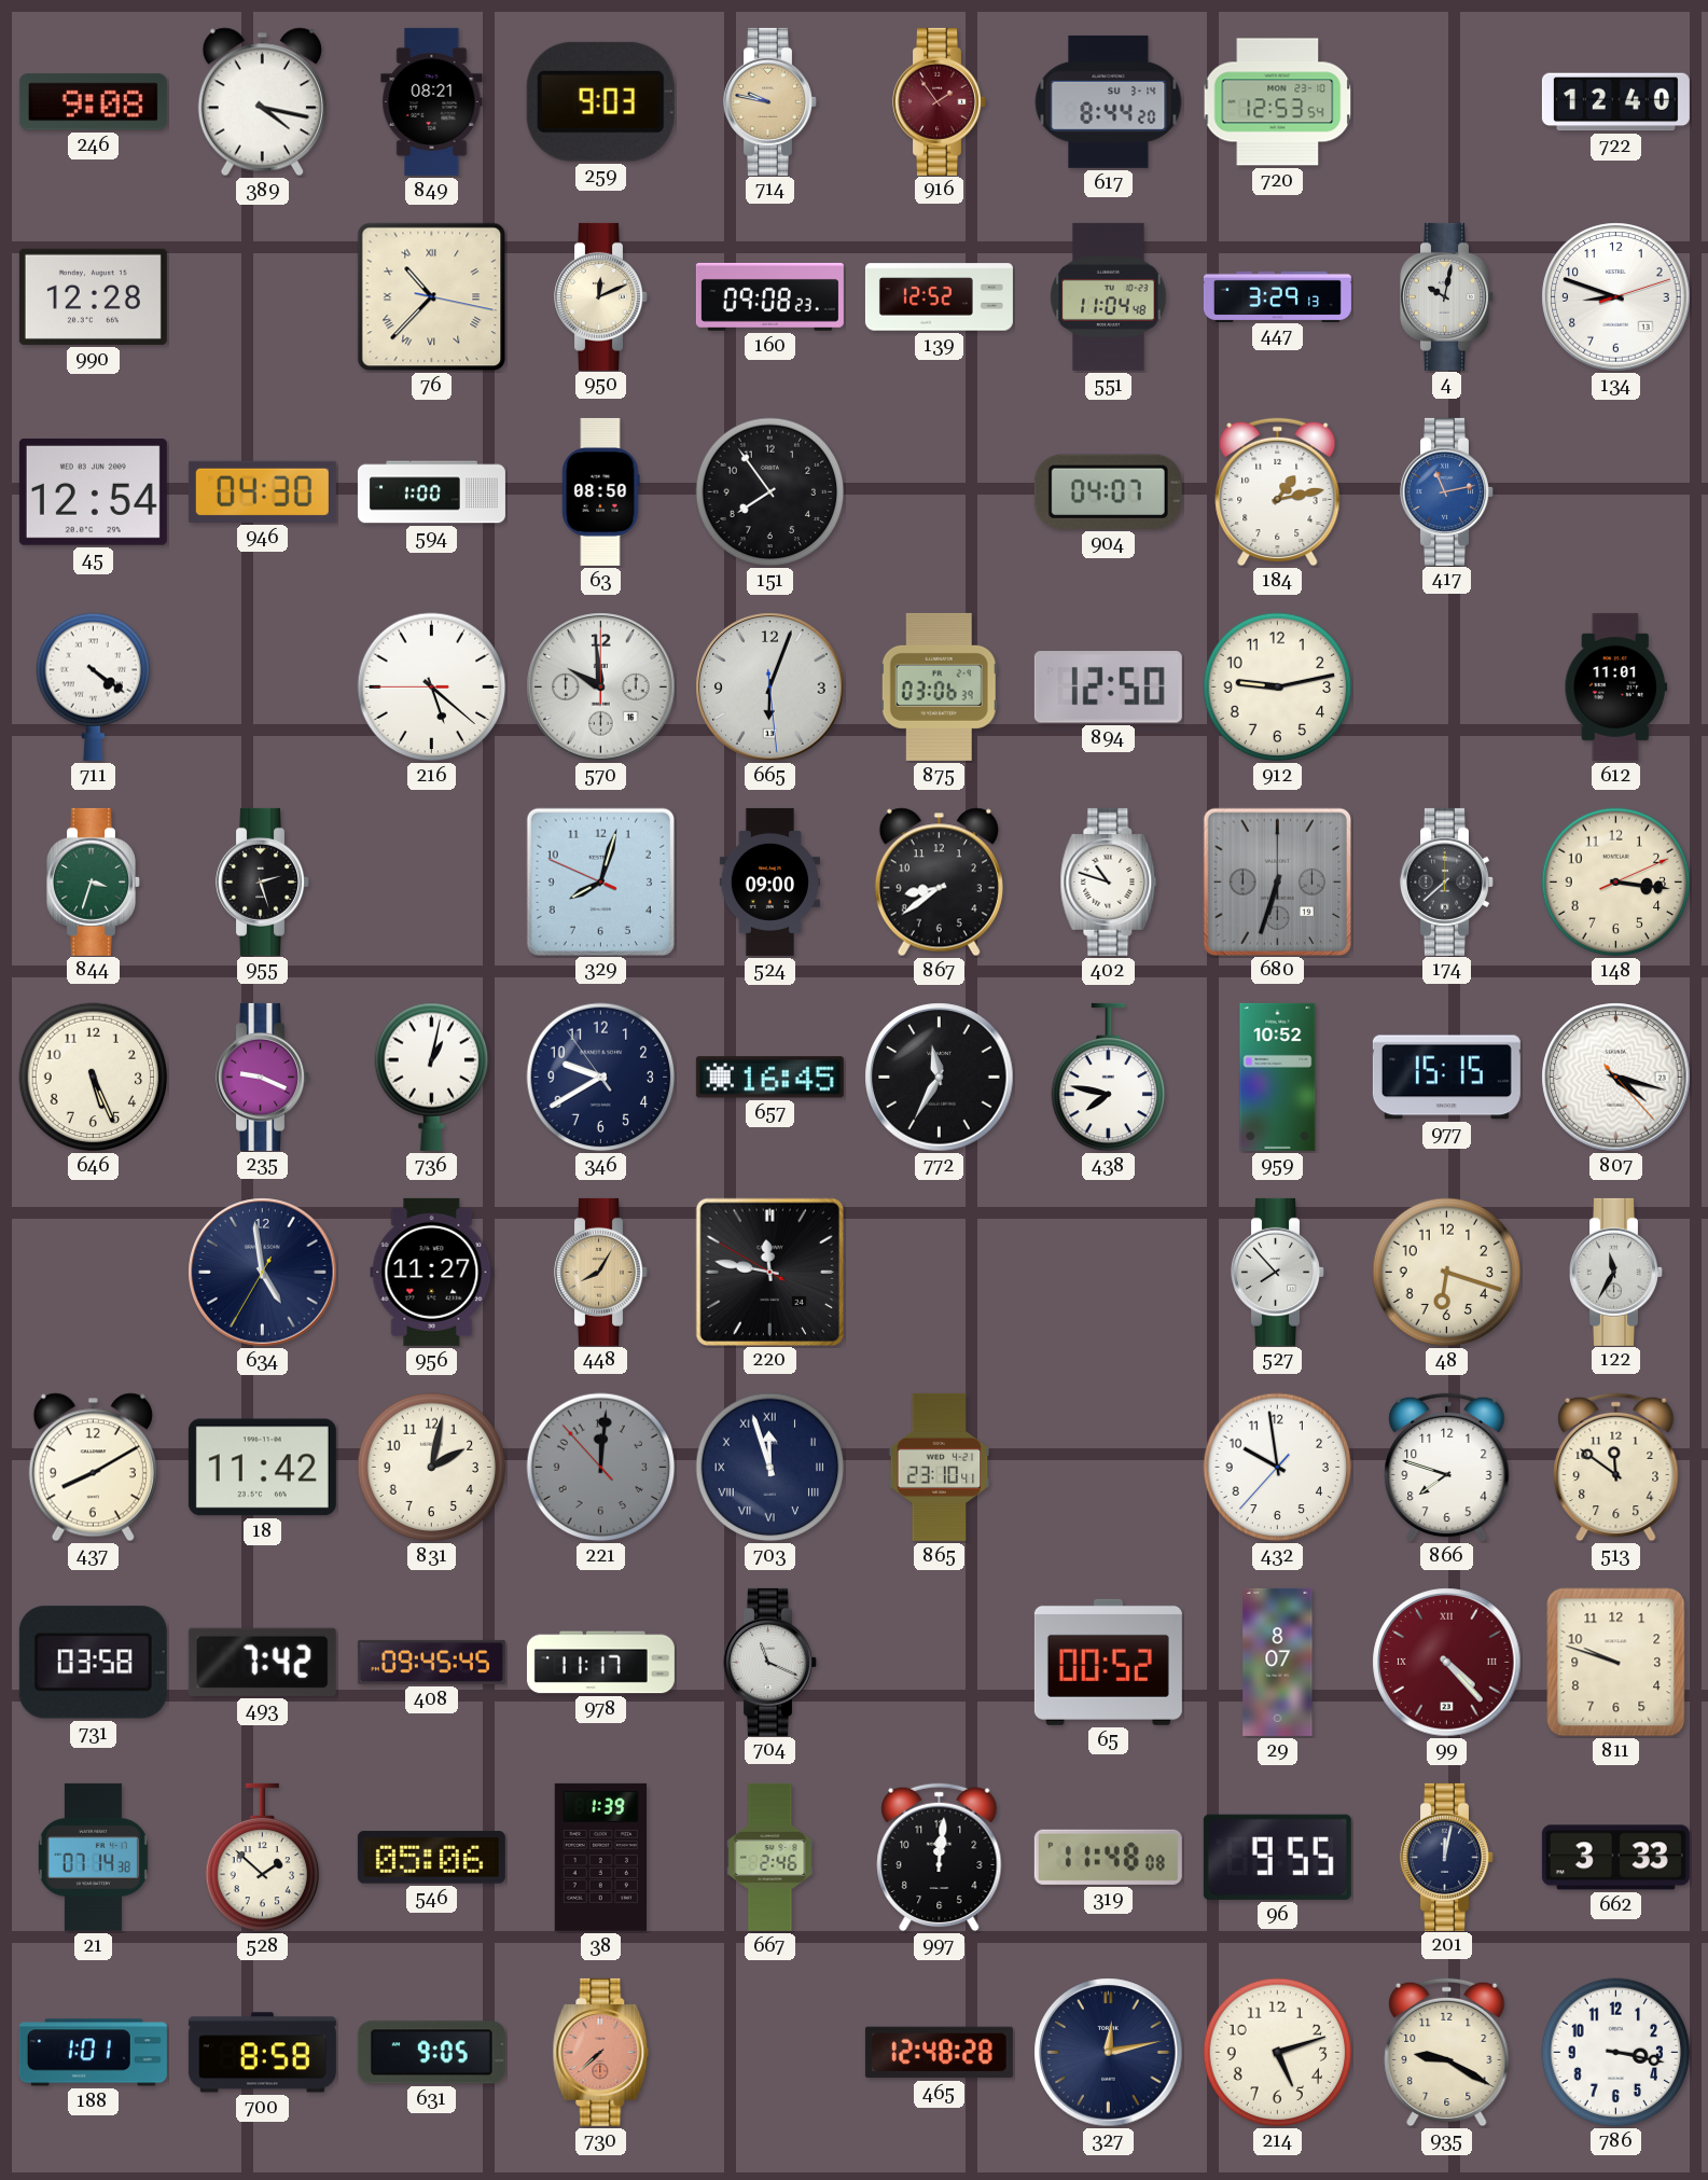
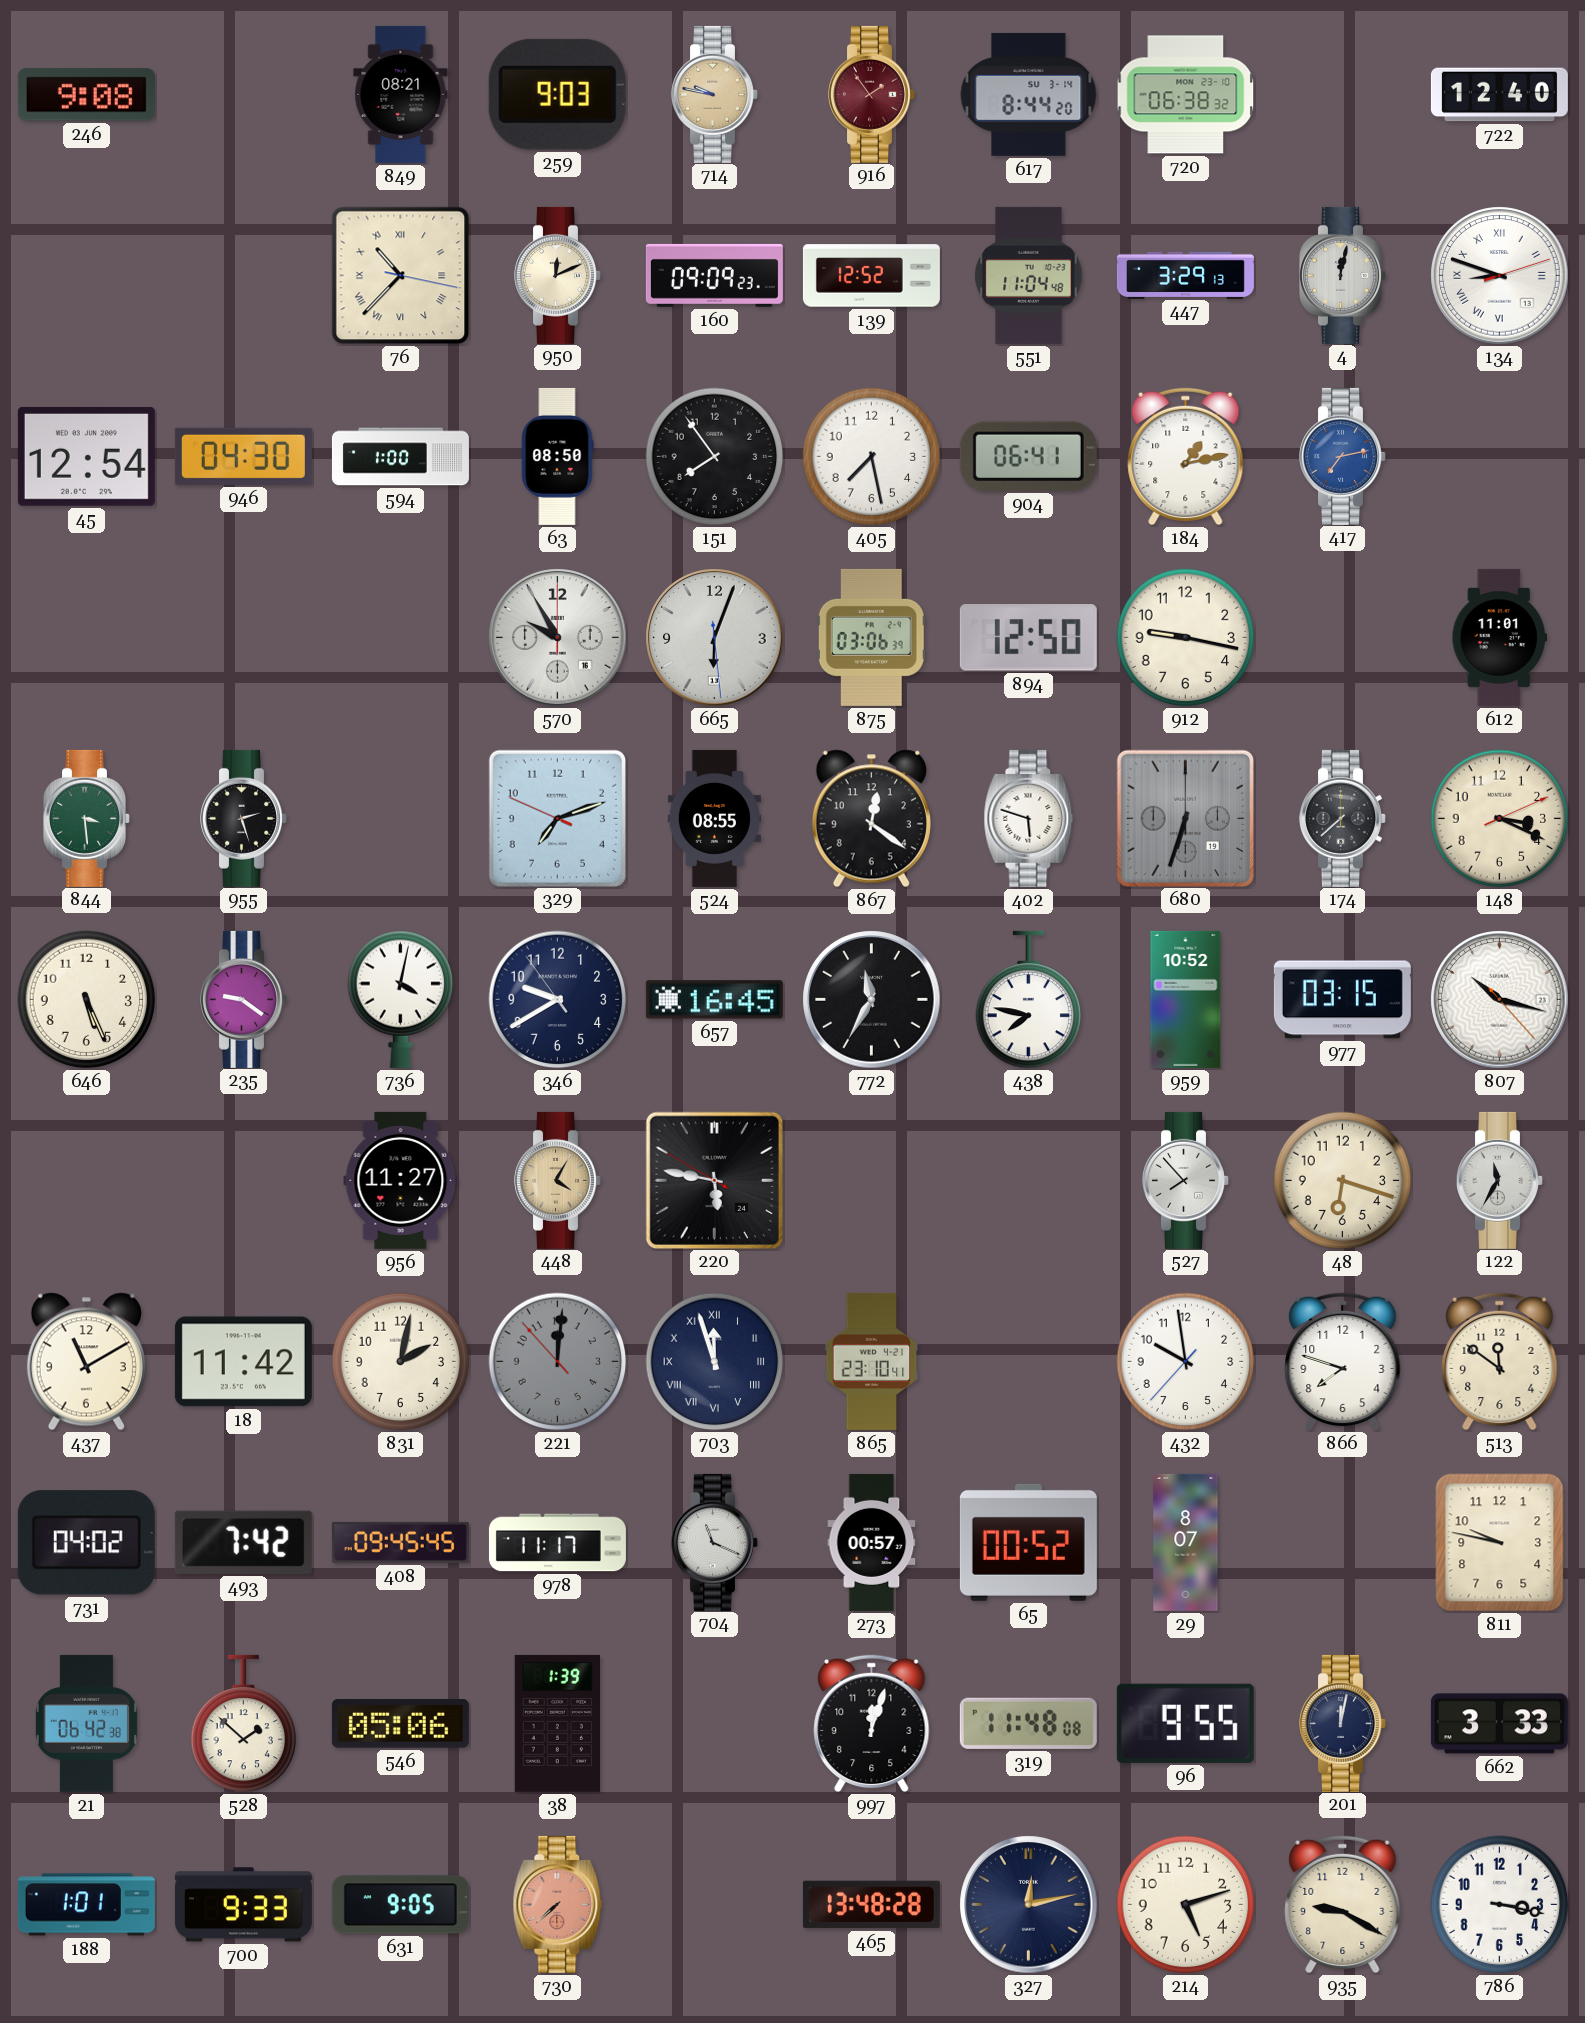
389: 4:17 -> none (262, 102)
720: 12:53 -> 06:38 (1186, 95)
990: 12:28 -> none (93, 296)
160: 09:08 -> 09:09 (714, 275)
4: 10:02 -> 12:02 (1343, 275)
134 numerals: Arabic -> Roman (1500, 276)
405: none -> 7:28 (872, 457)
904: 04:07 -> 06:41 (1028, 456)
417: 11:13 -> 7:13 (1343, 456)
711: 4:21 -> none (94, 686)
216: 5:21 -> none (432, 688)
570: 9:59 -> 9:55 (558, 638)
912: 9:13 -> 9:17 (1186, 638)
844: 3:33 -> 3:29 (87, 818)
329: 8:02 -> 7:11 (557, 818)
524: 09:00 -> 08:55 (714, 818)
867: 8:39 -> 12:21 (871, 819)
402: 10:48 -> 5:48 (1029, 818)
148: 3:16 -> 3:19 (1500, 819)
235: 9:19 -> 9:21 (244, 999)
736: 1:02 -> 4:02 (401, 999)
977: 15:15 -> 03:15 (1342, 1000)
807: 4:17 -> 10:17 (1500, 1000)
634: 4:58 -> none (263, 1273)
448: 8:05 -> 4:05 (558, 1180)
220: 11:46 -> 5:46 (714, 1180)
437: 8:10 -> 11:10 (86, 1362)
731: 03:58 -> 04:02 (86, 1543)
273: none -> 00:57 (872, 1542)
99: 4:23 -> none (1447, 1663)
811: 9:48 -> 9:47 (1500, 1543)
21: 07:14 -> 06:42 (86, 1723)
667: 2:46 -> none (770, 1857)
997: 12:01 -> 12:03 (872, 1724)
700: 8:58 -> 9:33 (243, 1905)
465: 12:48 -> 13:48 (871, 1905)
